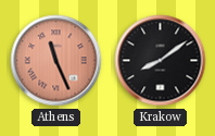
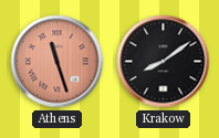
Athens: 11:26 -> 11:27 (58, 62)
